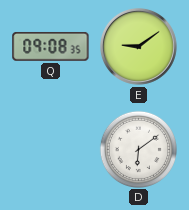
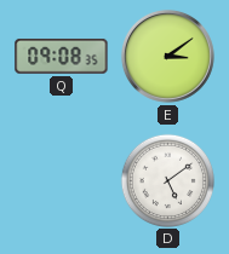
E: 9:09 -> 3:09 (167, 56)
D: 6:09 -> 5:09 (167, 180)
